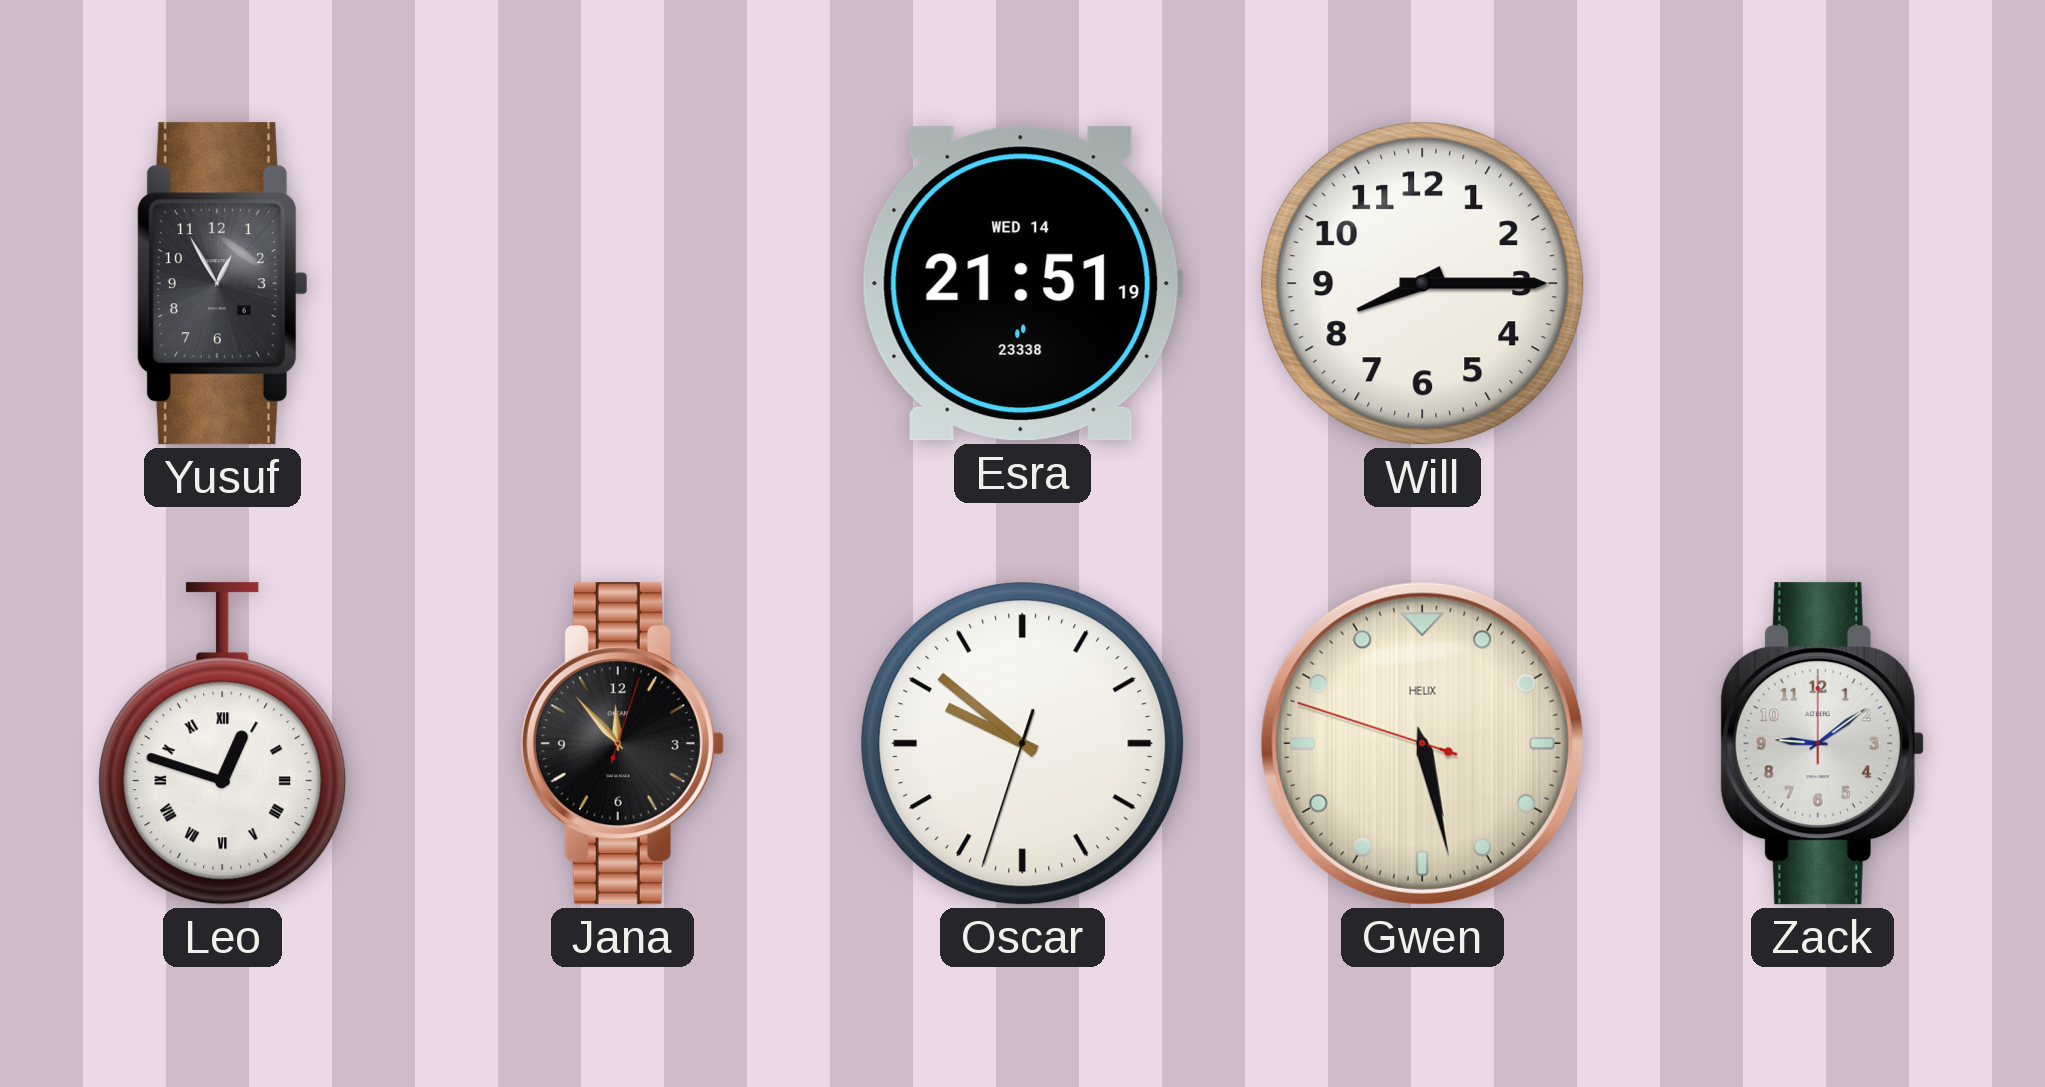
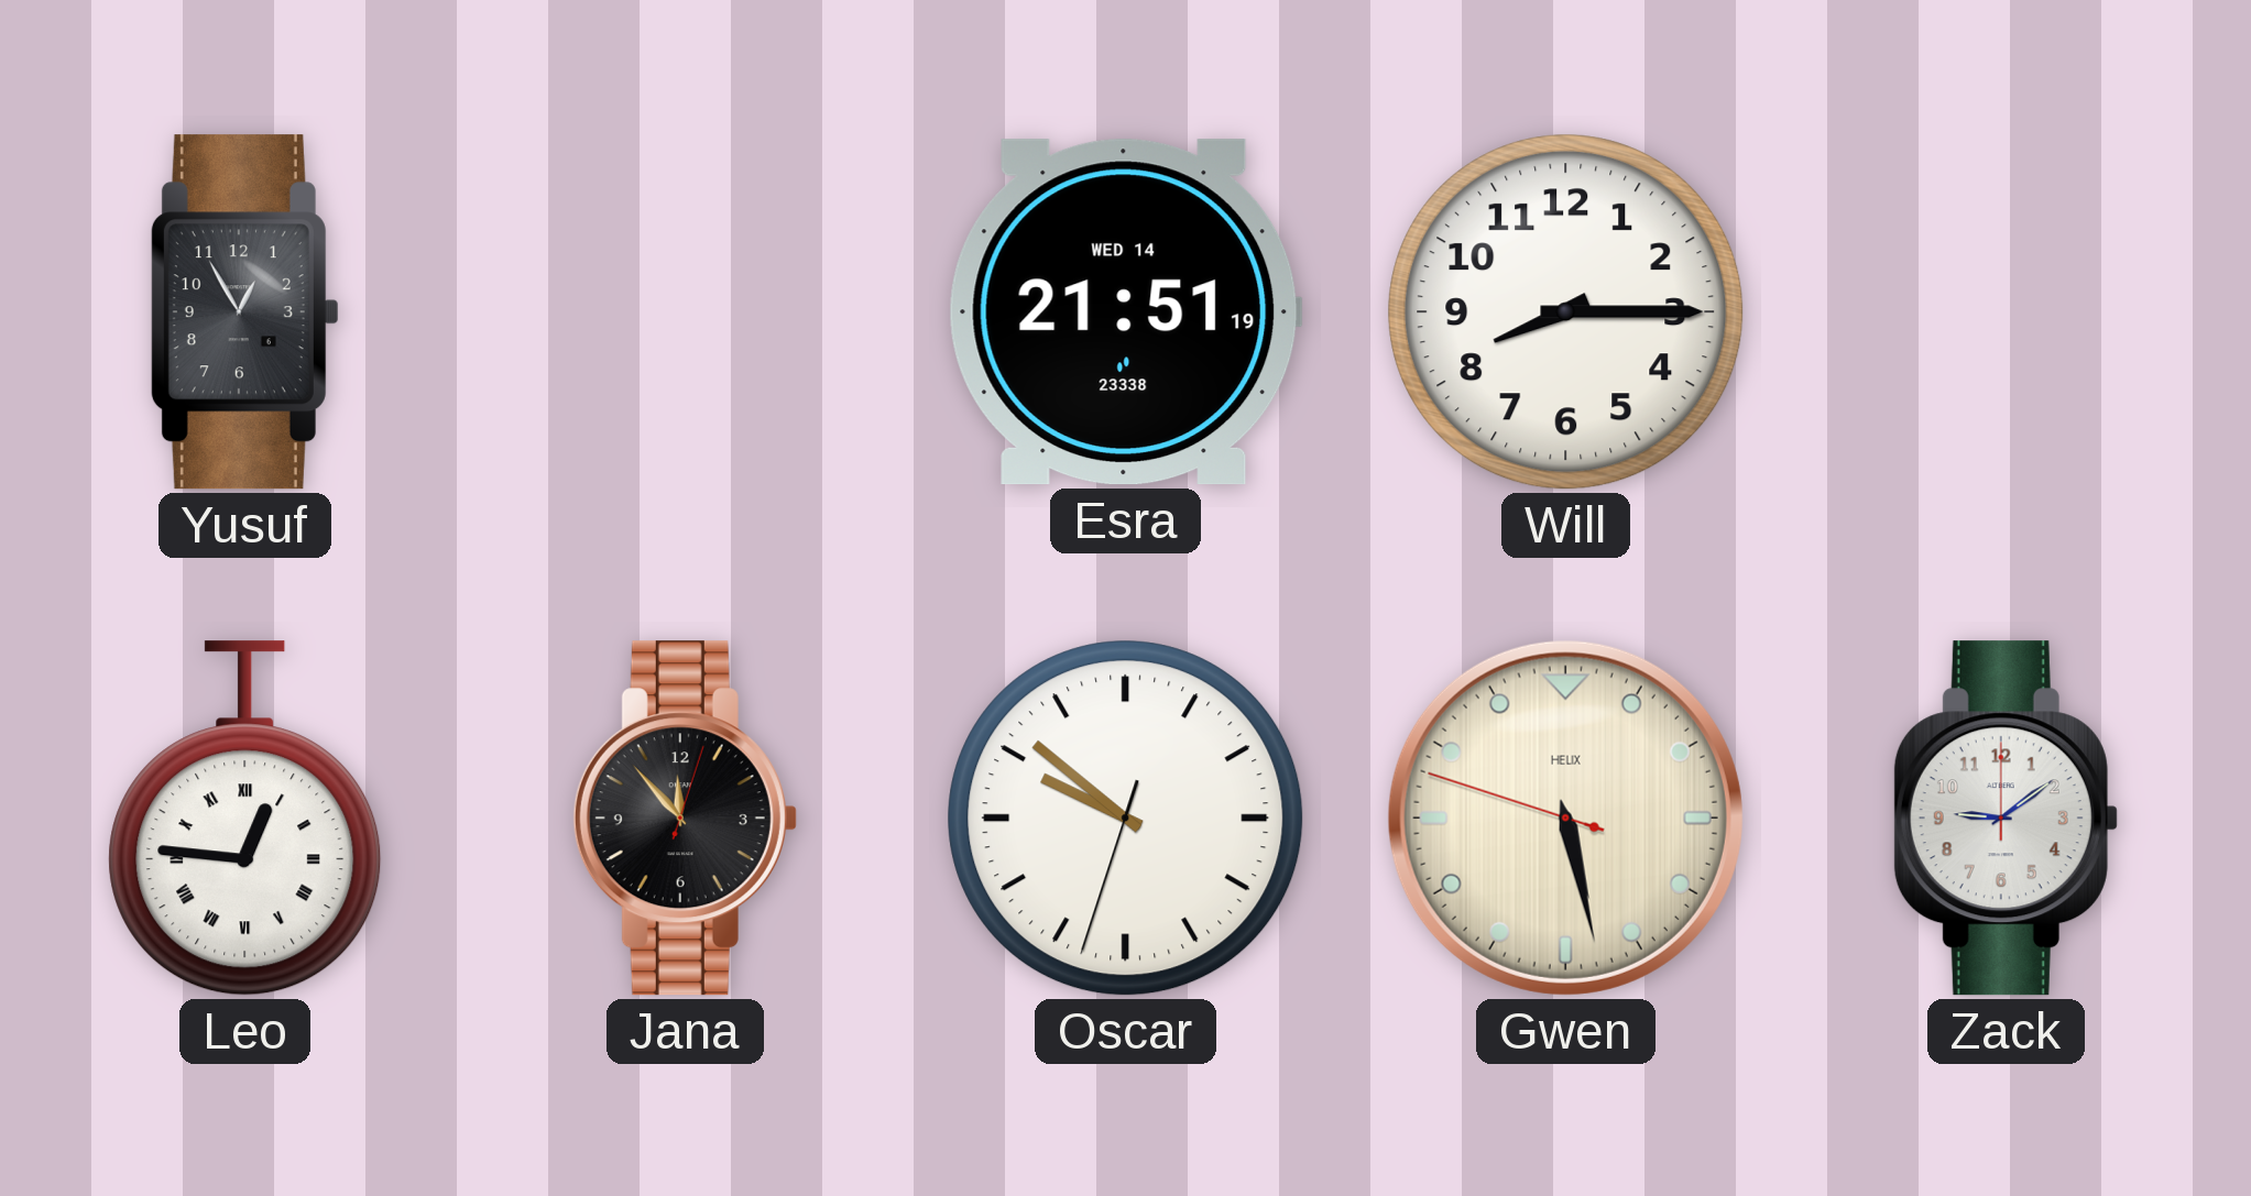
Leo: 12:48 -> 12:46 (245, 819)
